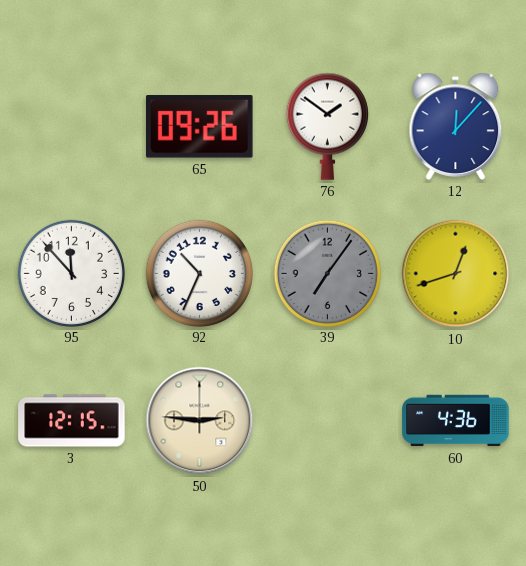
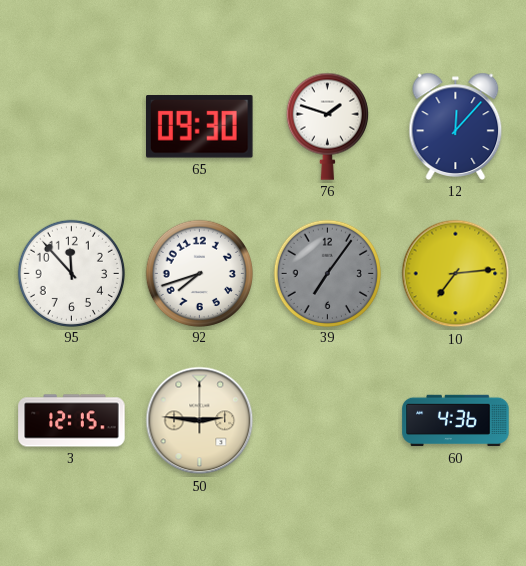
65: 09:26 -> 09:30 (200, 127)
76: 1:51 -> 1:48 (327, 126)
92: 10:34 -> 7:42 (199, 273)
10: 12:42 -> 7:14 (456, 274)
